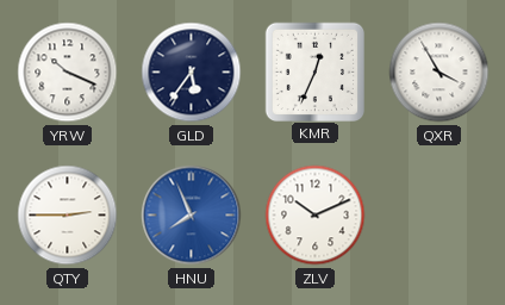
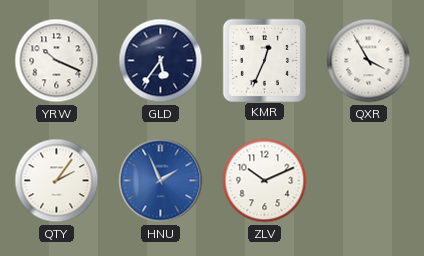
QTY: 2:45 -> 2:06 (57, 181)
HNU: 7:56 -> 1:56 (161, 181)
